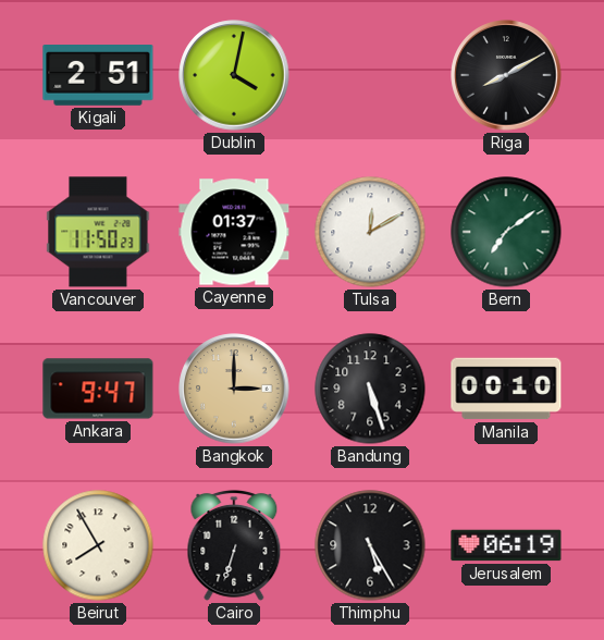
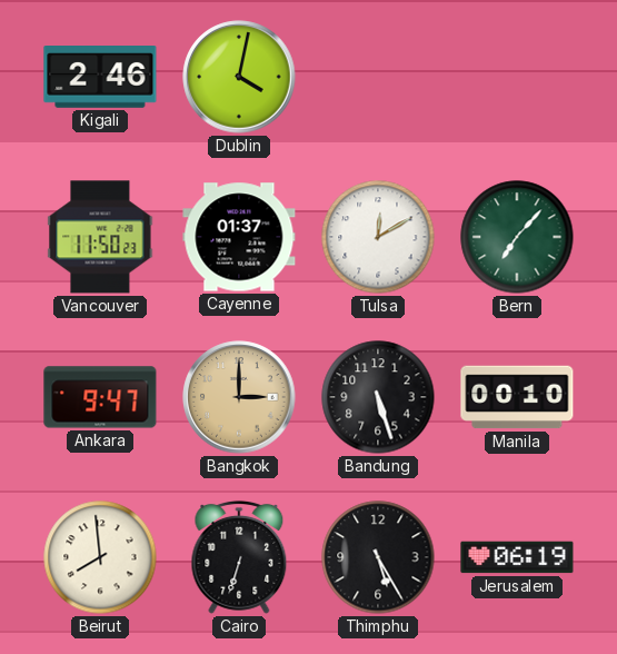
Kigali: 2:51 -> 2:46 (100, 78)
Riga: 8:10 -> none (506, 75)
Bern: 7:09 -> 7:07 (517, 237)
Beirut: 7:55 -> 7:59 (100, 557)
